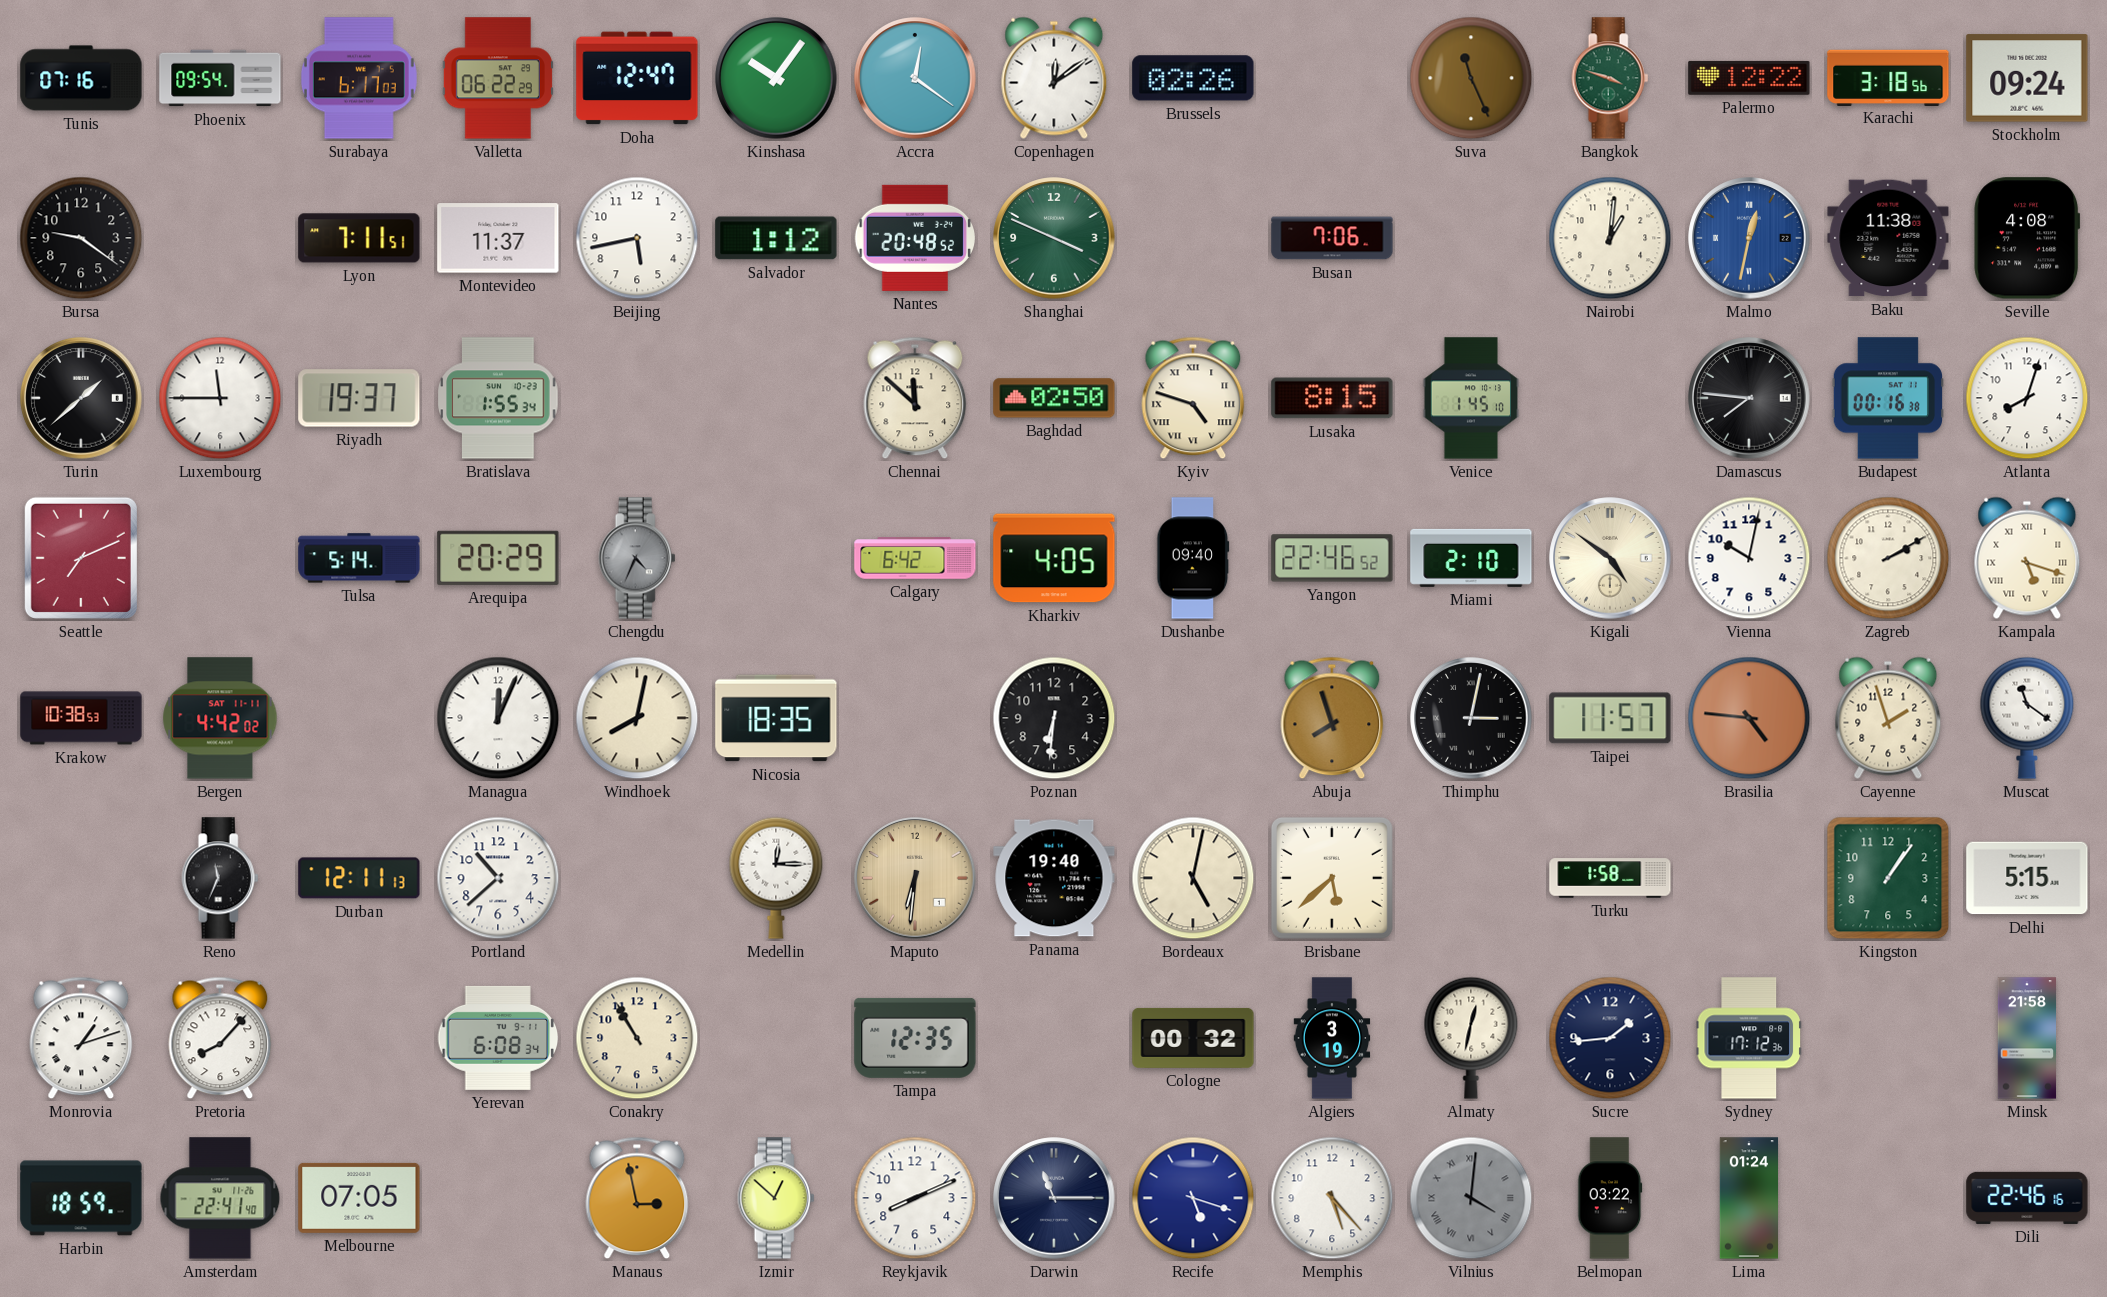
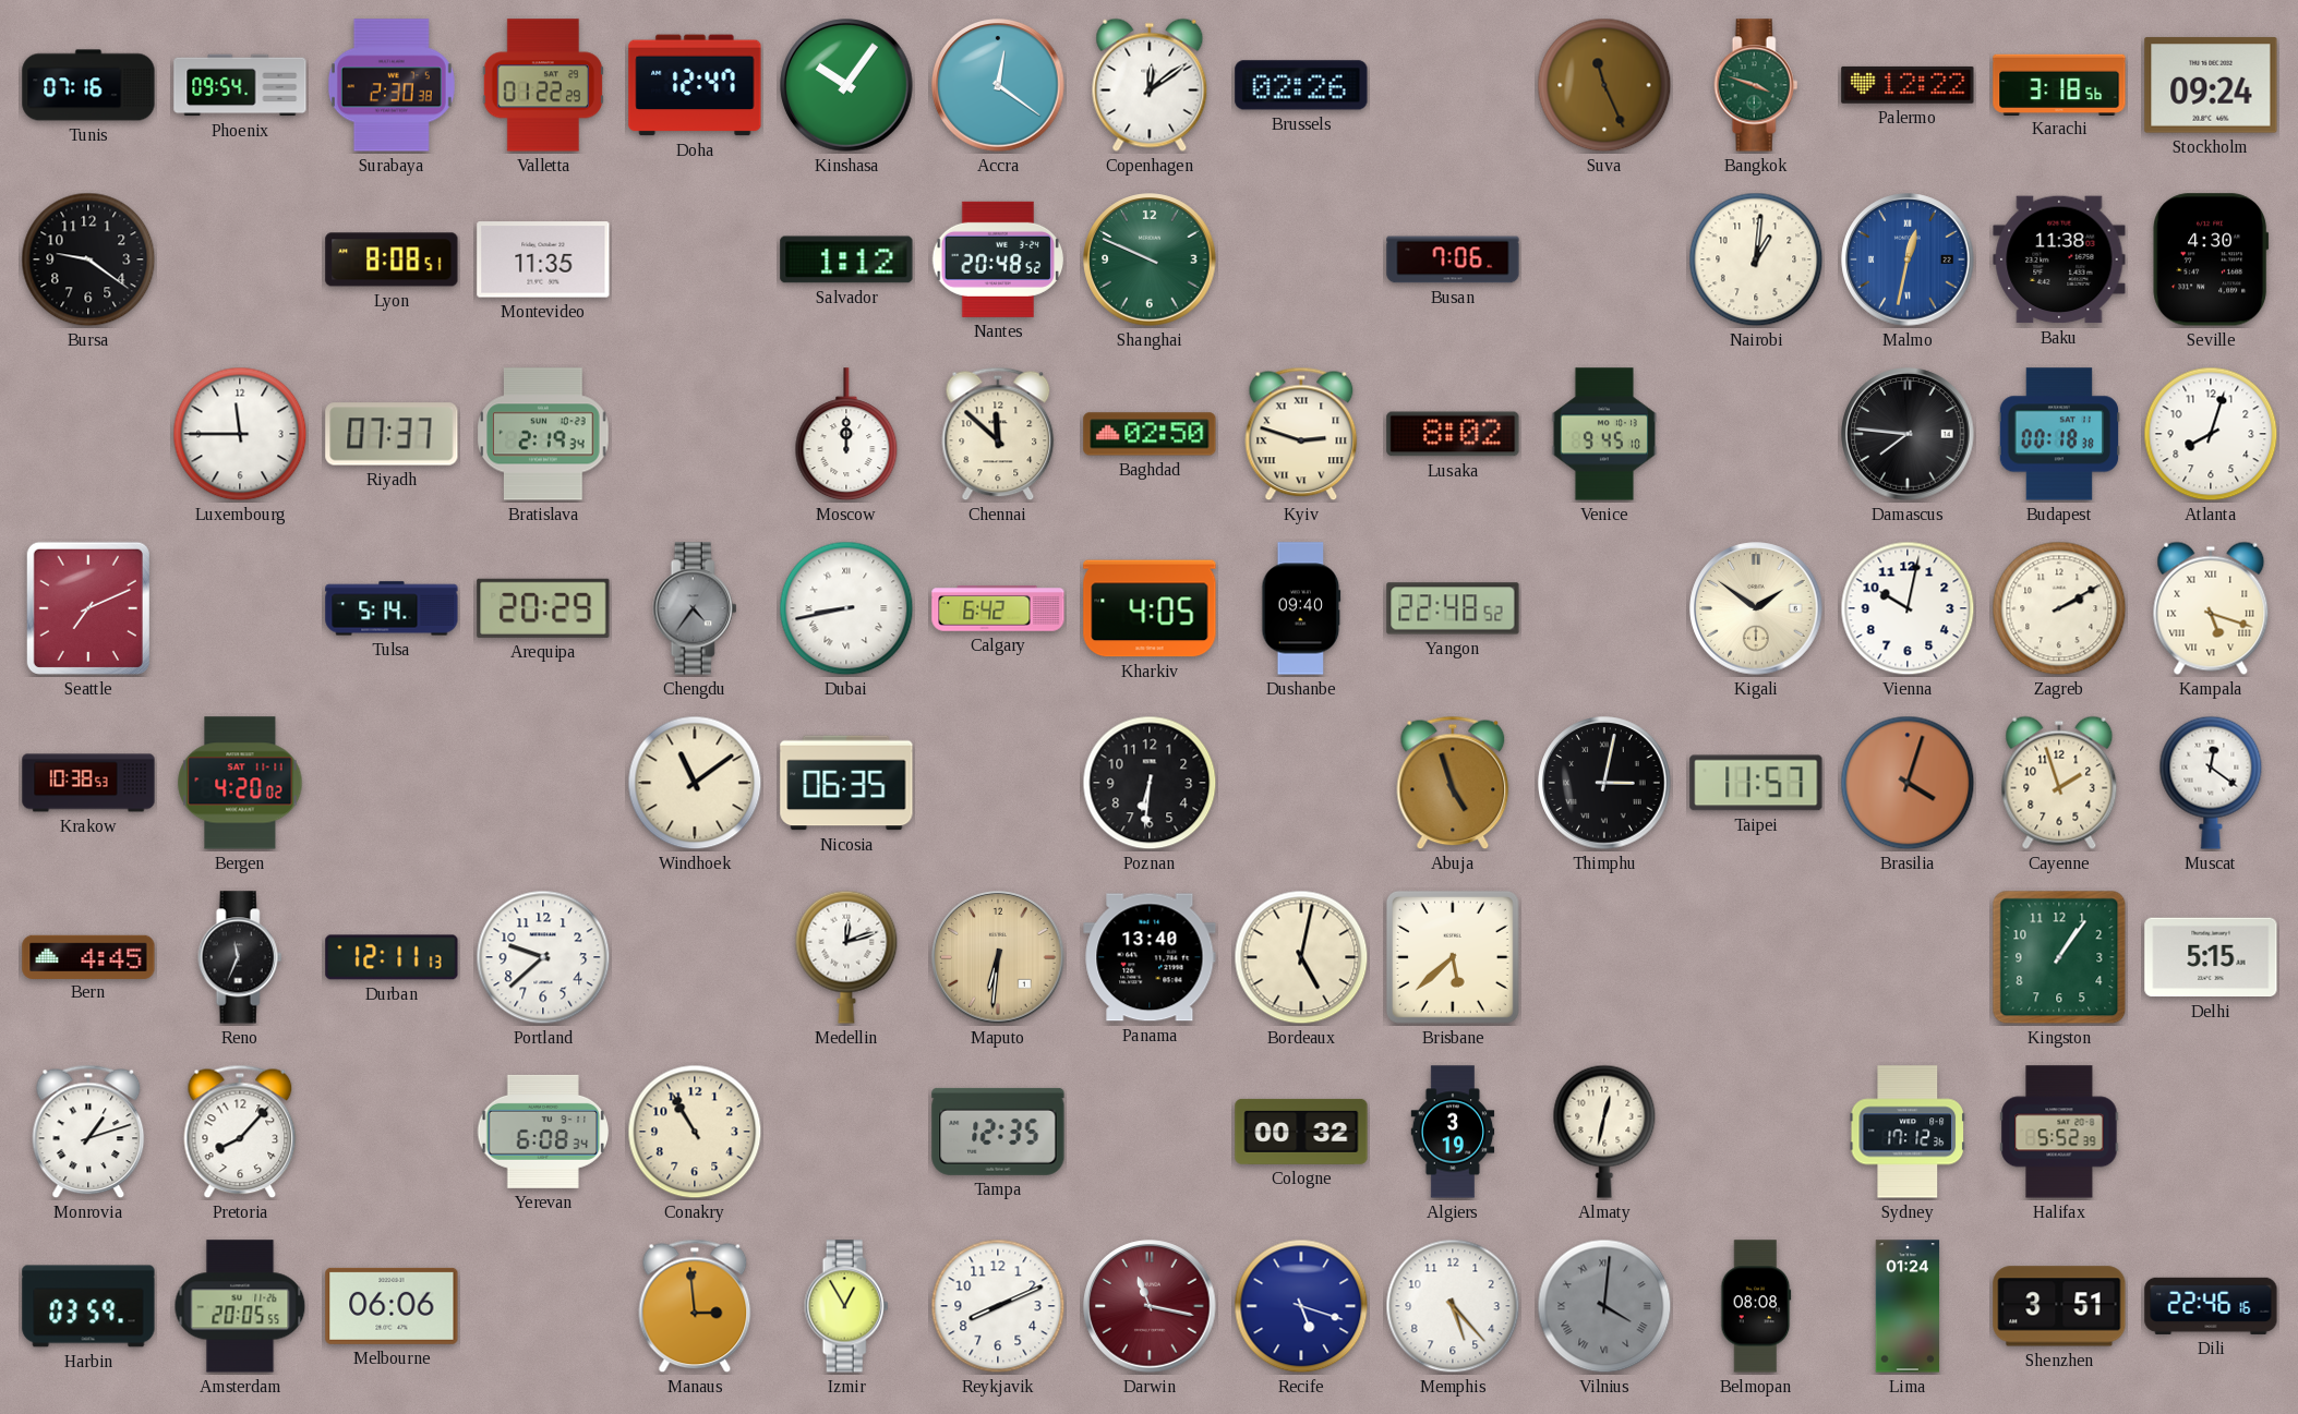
Surabaya: 6:17 -> 2:30 (392, 85)
Valletta: 06:22 -> 01:22 (543, 85)
Lyon: 7:11 -> 8:08 (392, 259)
Montevideo: 11:37 -> 11:35 (543, 259)
Beijing: 5:43 -> none (637, 238)
Shanghai: 3:49 -> 9:49 (1150, 259)
Seville: 4:08 -> 4:30 (2211, 259)
Turin: 1:38 -> none (81, 398)
Riyadh: 19:37 -> 07:37 (392, 434)
Bratislava: 1:55 -> 2:19 (543, 434)
Moscow: none -> 12:00 (846, 435)
Kyiv: 4:48 -> 2:48 (1301, 434)
Lusaka: 8:15 -> 8:02 (1453, 434)
Venice: 1:45 -> 9:45 (1604, 434)
Budapest: 00:16 -> 00:18 (2058, 434)
Chengdu: 4:34 -> 4:36 (695, 608)
Dubai: none -> 8:43 (846, 608)
Yangon: 22:46 -> 22:48 (1453, 608)
Miami: 2:10 -> none (1471, 558)
Kigali: 4:51 -> 1:51 (1756, 608)
Bergen: 4:42 -> 4:20 (240, 783)
Managua: 12:04 -> none (498, 718)
Windhoek: 8:02 -> 11:09 (695, 783)
Nicosia: 18:35 -> 06:35 (846, 783)
Abuja: 7:57 -> 4:57 (1453, 783)
Brasilia: 4:46 -> 4:03 (1908, 783)
Muscat: 11:21 -> 12:21 (2211, 783)
Bern: none -> 4:45 (88, 956)
Portland: 10:38 -> 9:38 (543, 957)
Medellin: 12:15 -> 12:12 (846, 957)
Panama: 19:40 -> 13:40 (1150, 957)
Turku: 1:58 -> none (1610, 878)
Sucre: 1:44 -> none (1610, 1038)
Halifax: none -> 5:52 (2059, 1132)
Minsk: 21:58 -> none (2027, 1038)
Harbin: 18:59 -> 03:59 (88, 1306)
Amsterdam: 22:41 -> 20:05 (240, 1306)
Melbourne: 07:05 -> 06:06 (392, 1306)
Manaus: 2:58 -> 2:59 (695, 1306)
Izmir: 12:52 -> 12:55 (846, 1306)
Darwin: 11:15 -> 11:17 (1150, 1306)
Darwin dial: navy -> burgundy (1150, 1306)
Belmopan: 03:22 -> 08:08 (1756, 1306)
Shenzhen: none -> 3:51 (2059, 1306)
